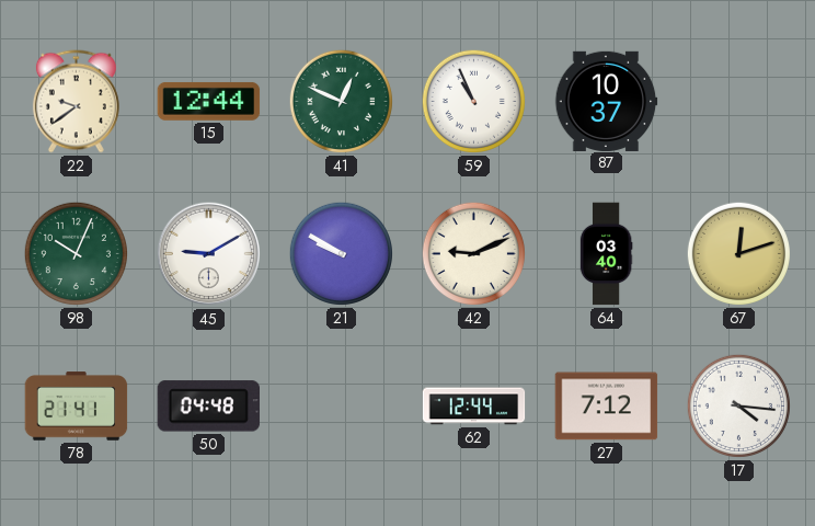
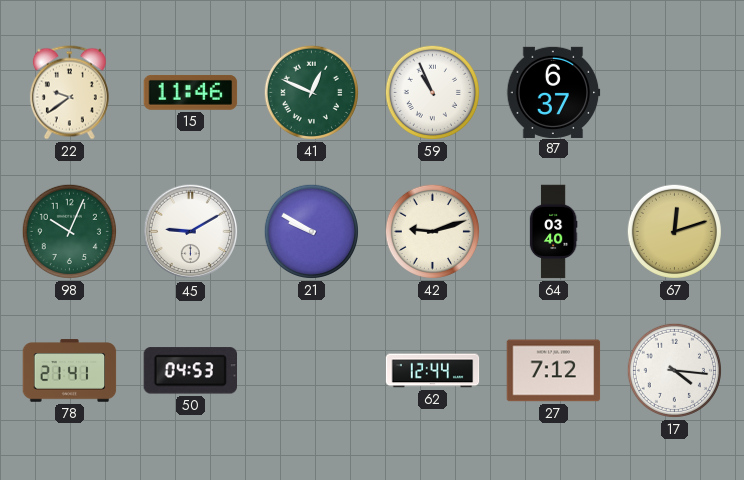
15: 12:44 -> 11:46 (191, 92)
87: 10:37 -> 6:37 (553, 92)
42: 9:11 -> 9:12 (432, 231)
50: 04:48 -> 04:53 (190, 371)
